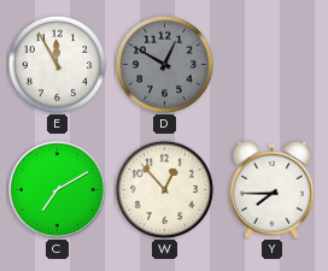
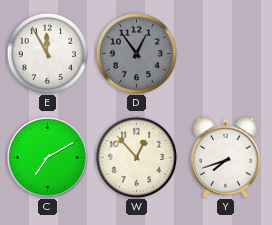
D: 12:50 -> 12:54 (136, 53)
Y: 7:45 -> 7:42 (225, 157)
